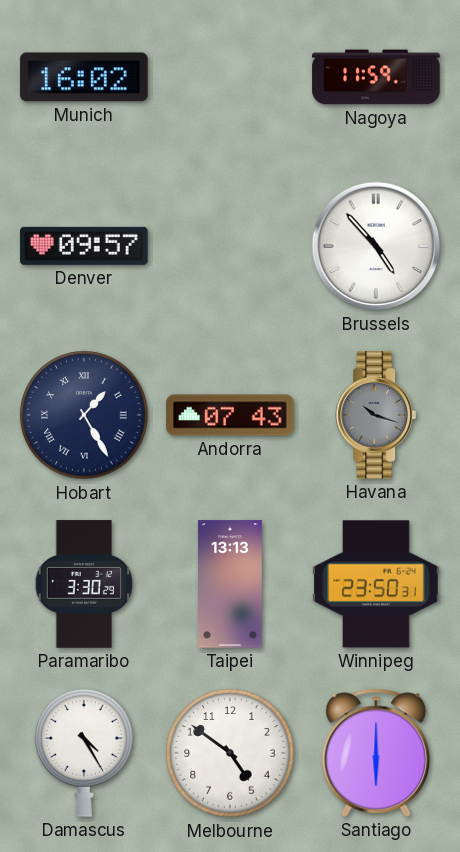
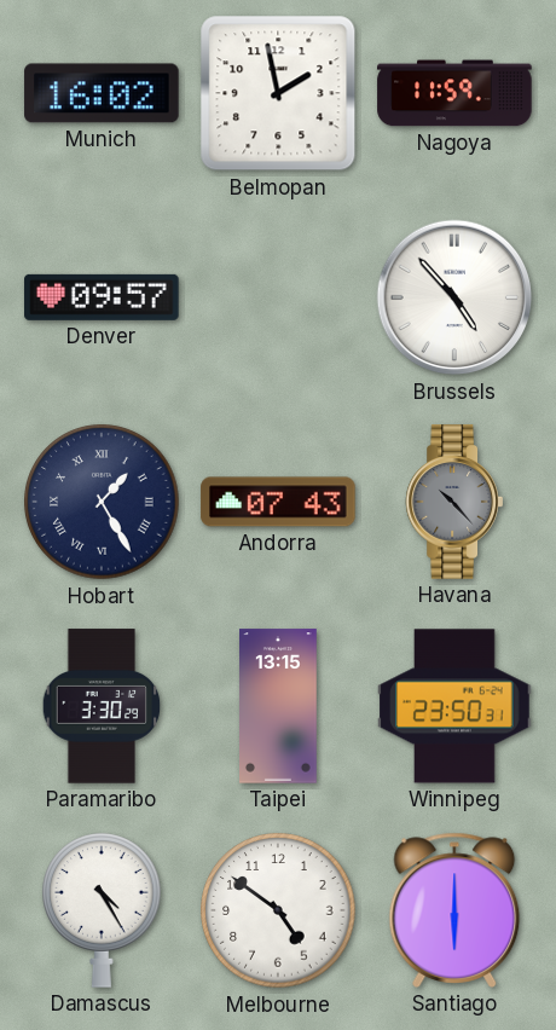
Belmopan: none -> 1:58 (278, 93)
Havana: 10:18 -> 10:23 (453, 502)
Taipei: 13:13 -> 13:15 (279, 706)
